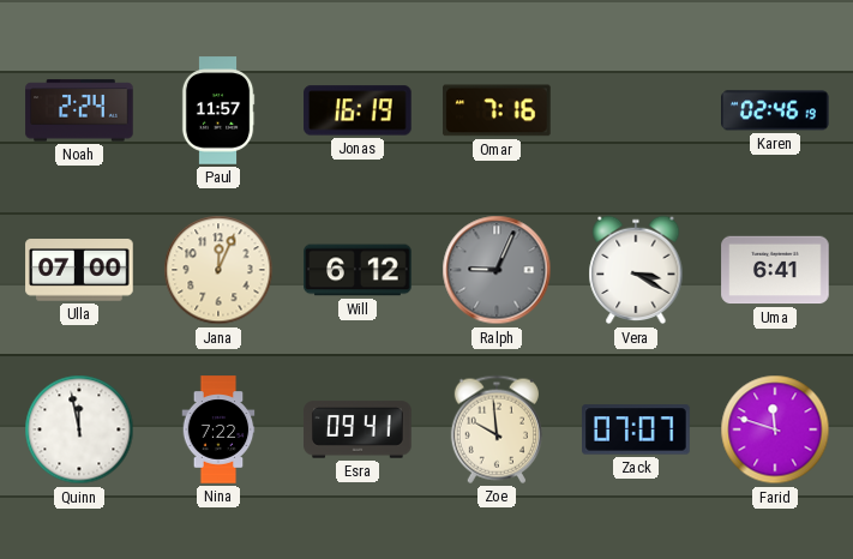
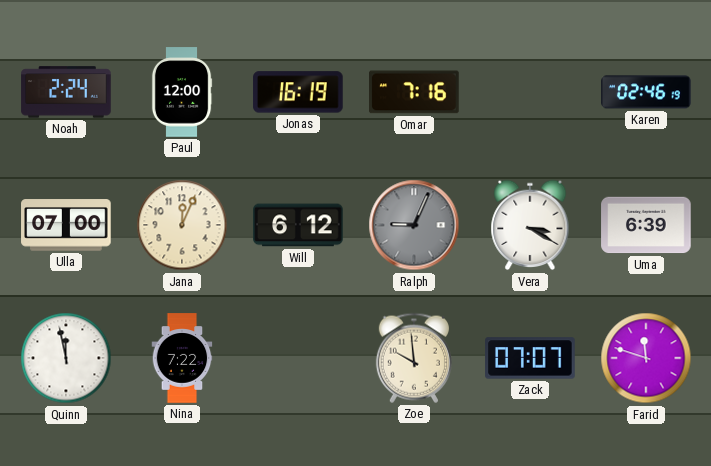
Paul: 11:57 -> 12:00 (182, 92)
Uma: 6:41 -> 6:39 (646, 225)
Esra: 09:41 -> none (358, 429)
